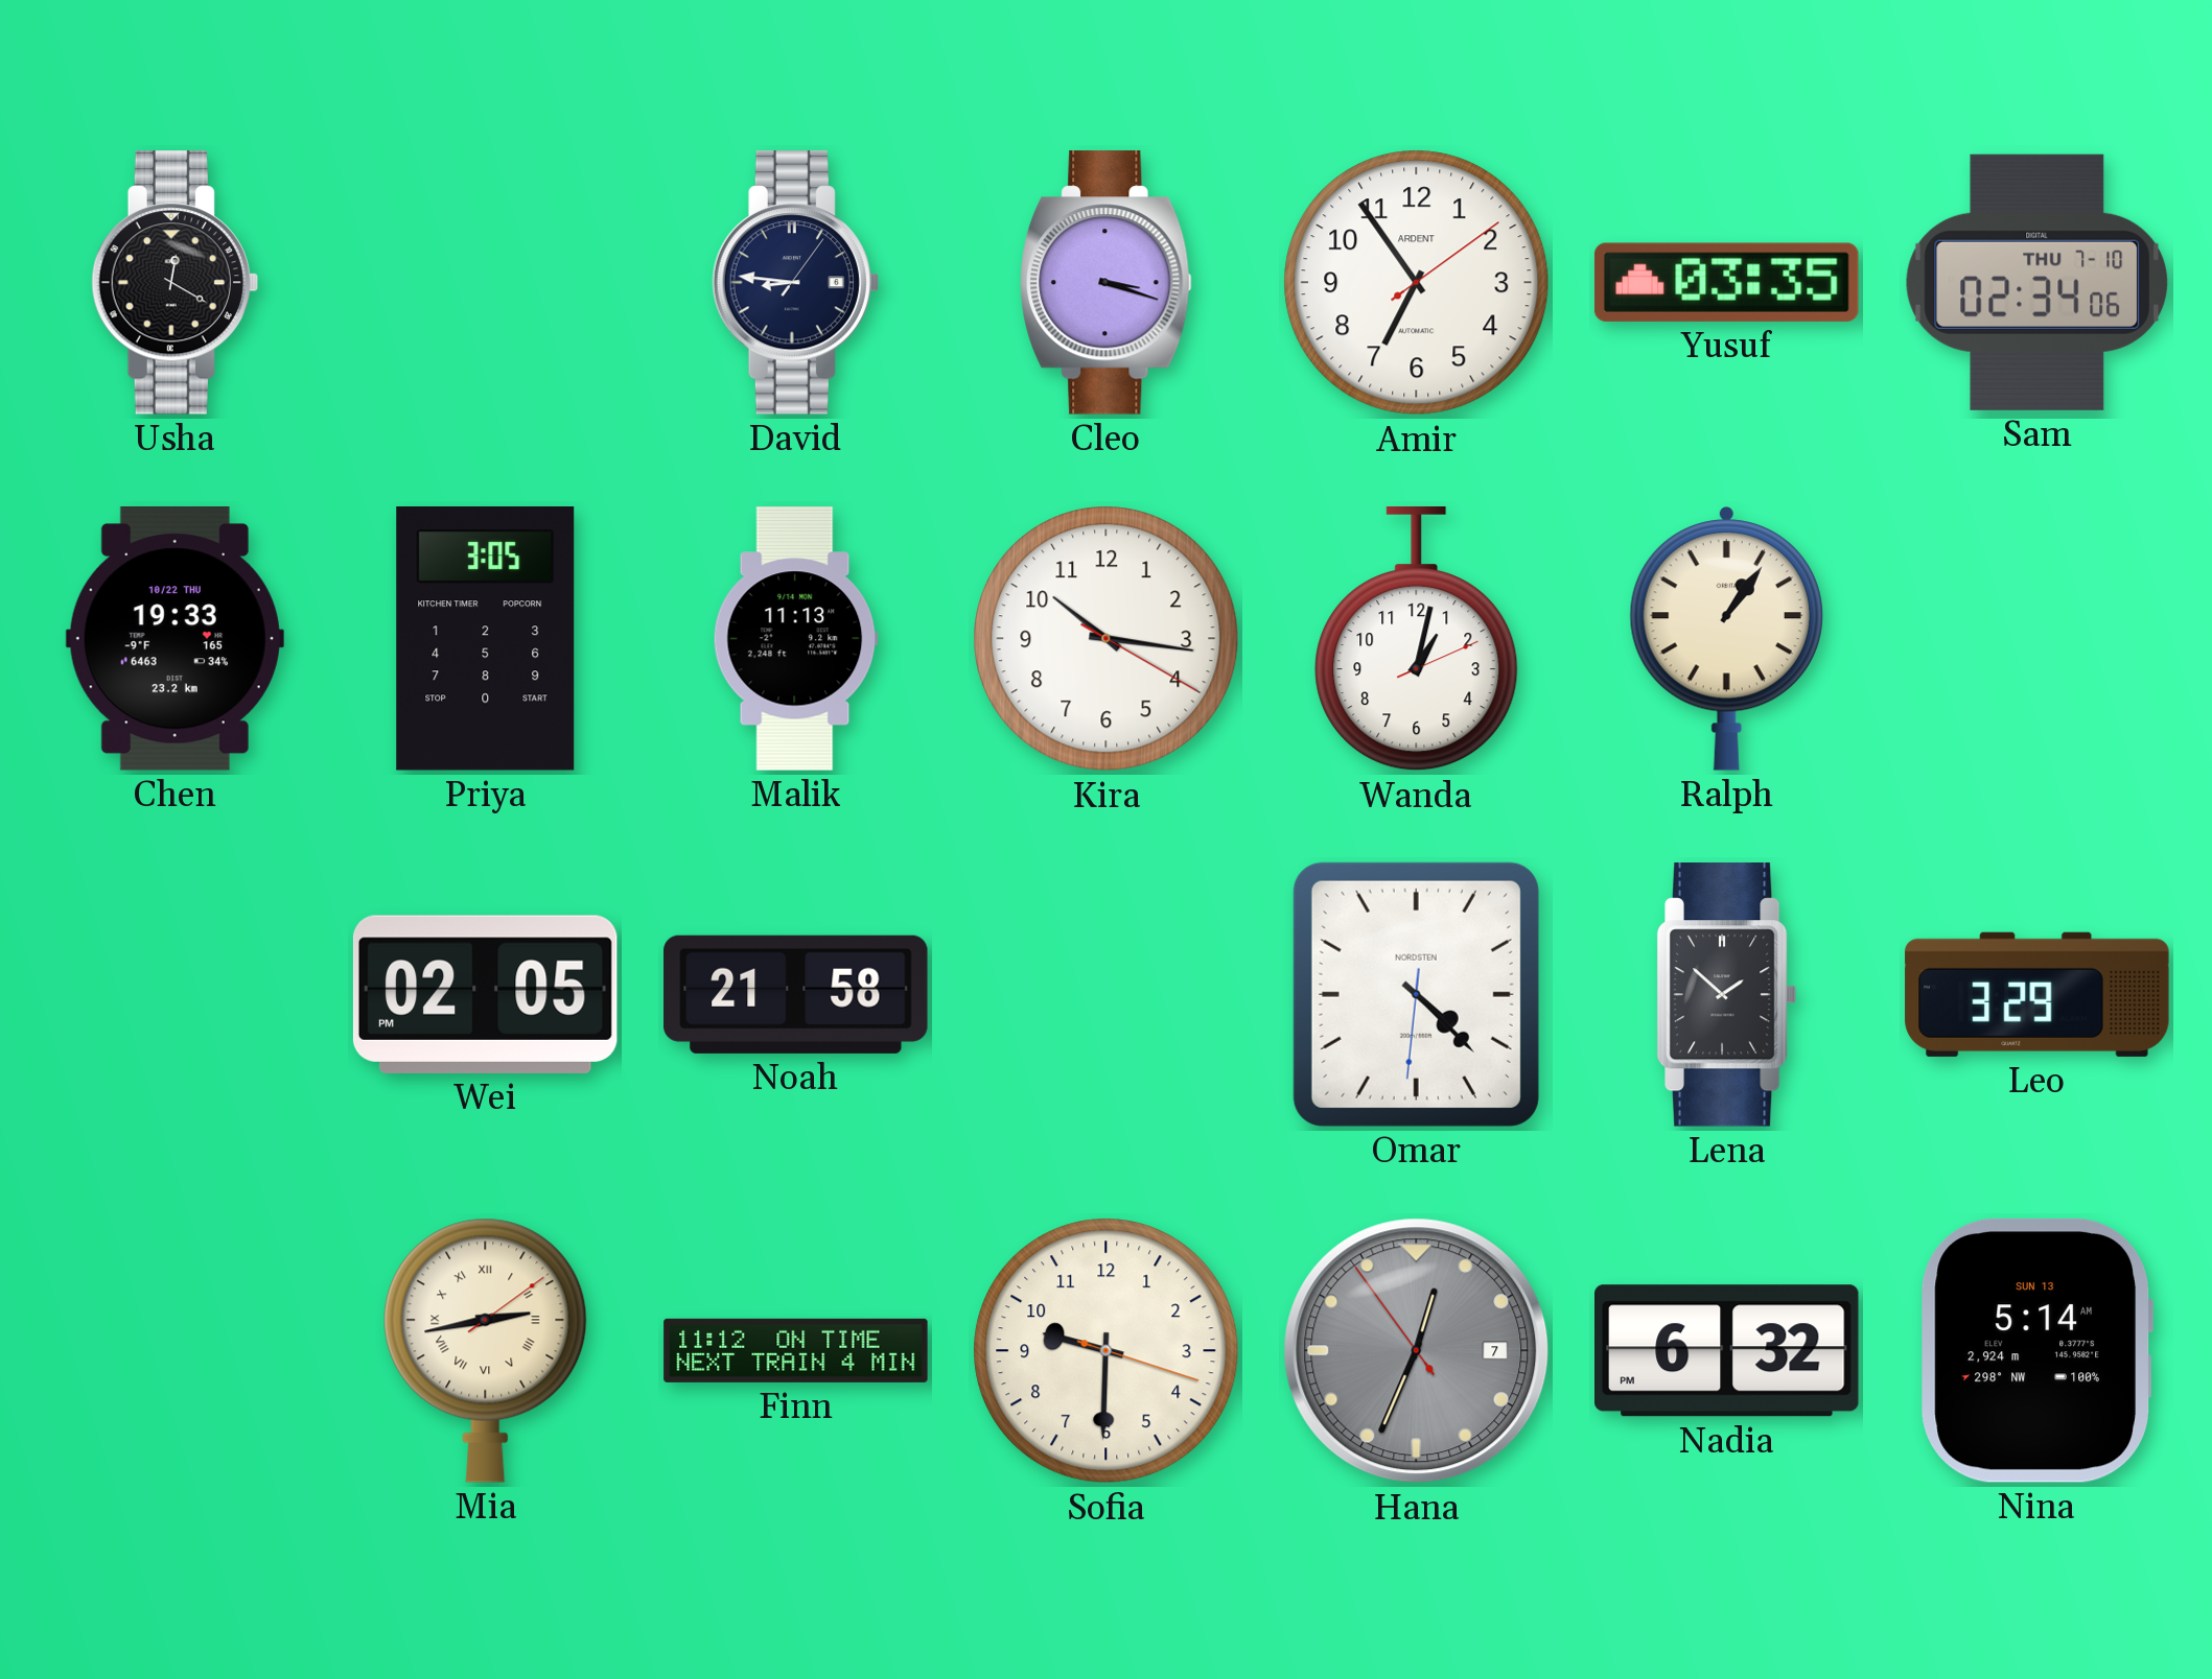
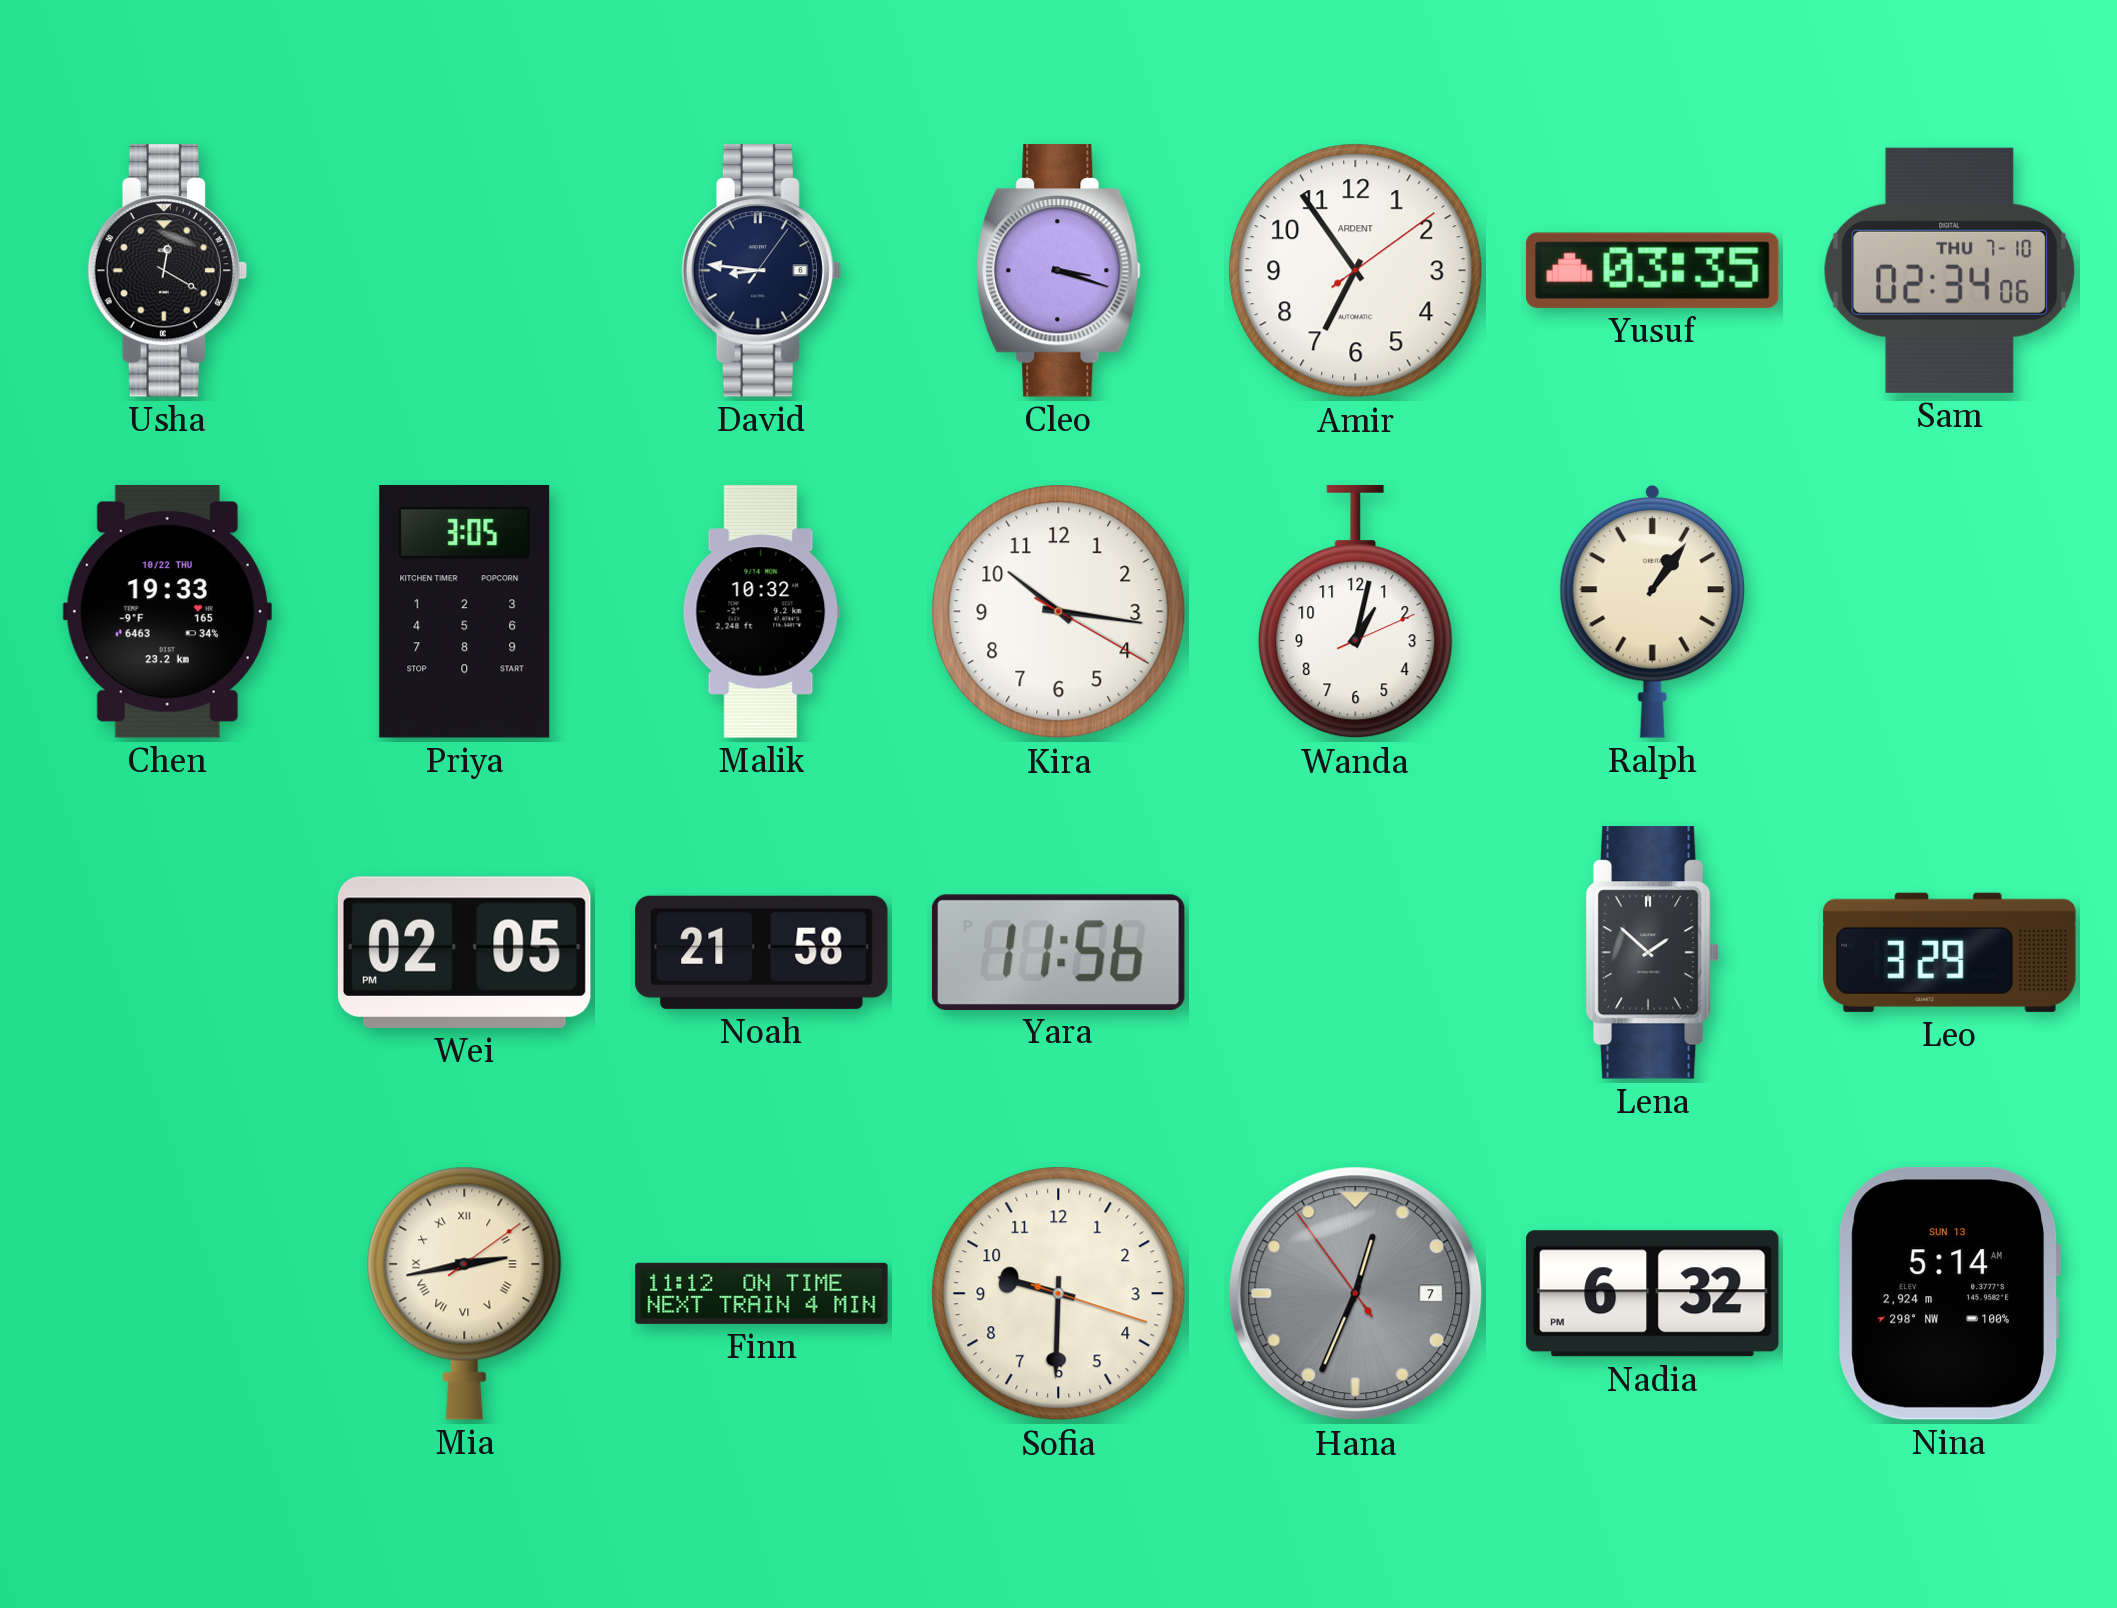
Malik: 11:13 -> 10:32 (761, 612)
Yara: none -> 11:56 (1058, 952)
Omar: 4:22 -> none (1416, 994)
